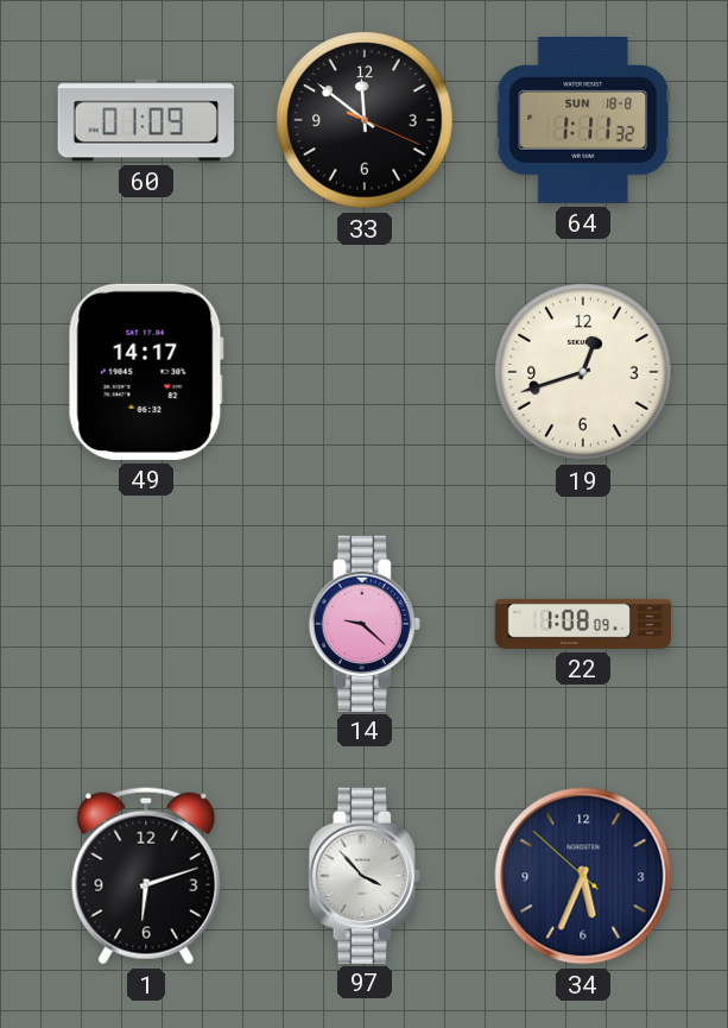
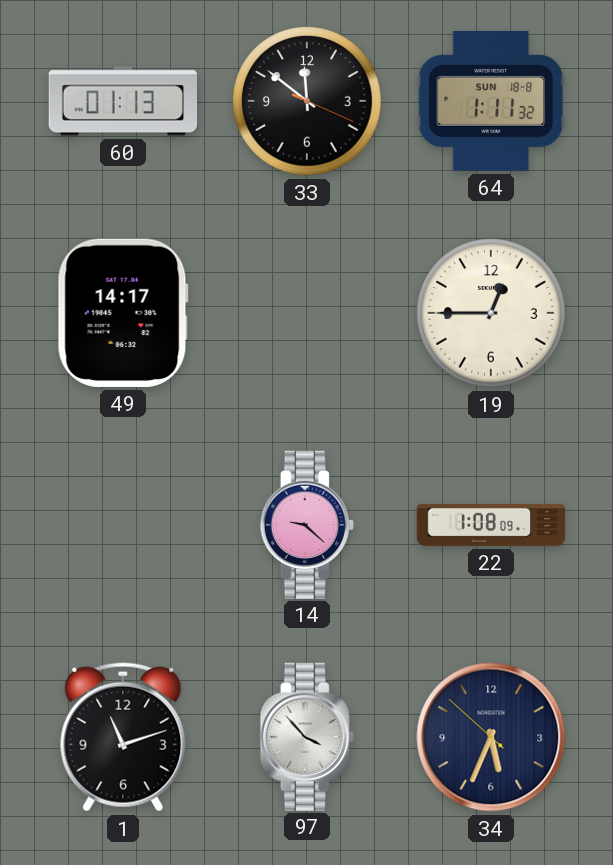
60: 01:09 -> 01:13 (122, 101)
19: 12:42 -> 12:45 (491, 313)
1: 6:12 -> 11:12 (123, 737)
